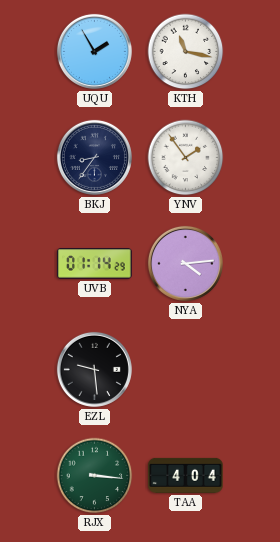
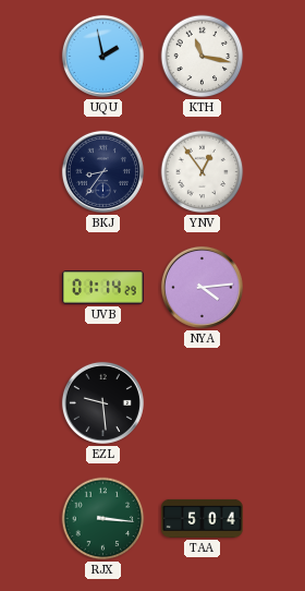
UQU: 1:55 -> 1:58 (102, 56)
YNV: 1:54 -> 12:54 (203, 172)
TAA: 4:04 -> 5:04 (203, 518)
